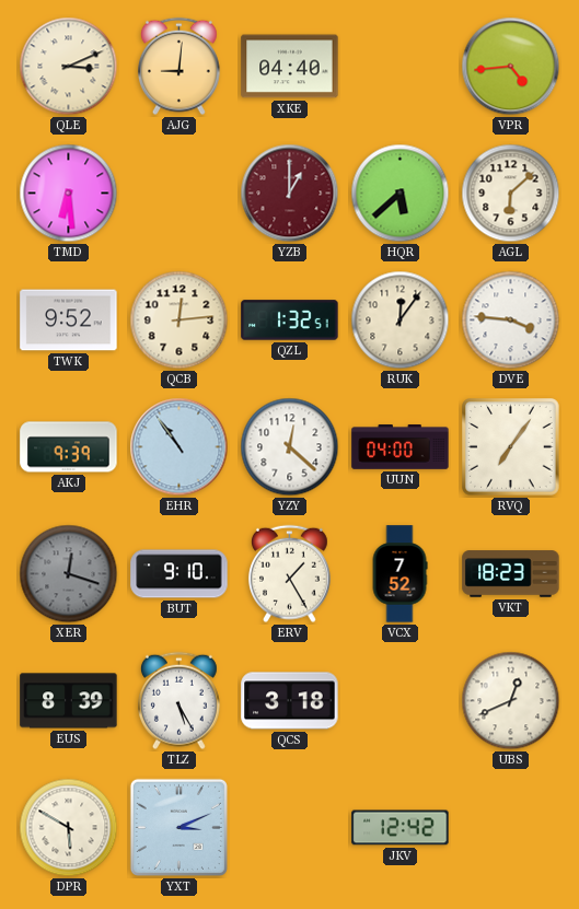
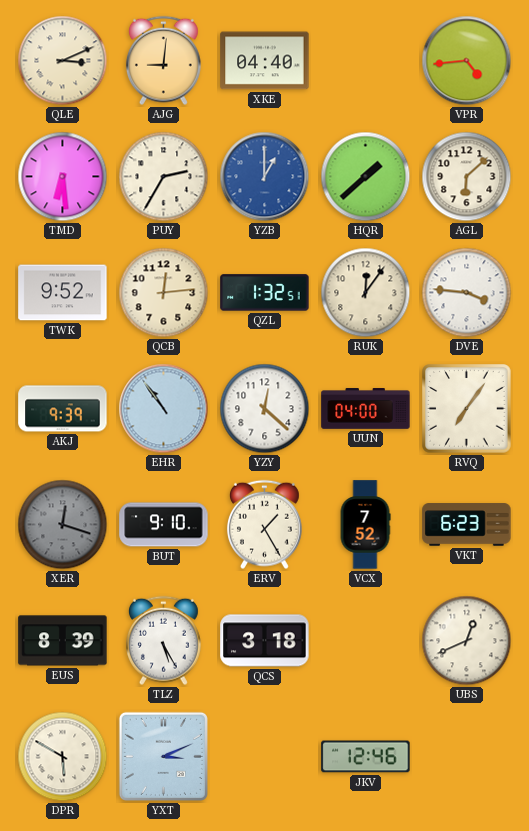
PUY: none -> 2:35 (164, 177)
YZB dial: burgundy -> blue (265, 177)
HQR: 5:38 -> 1:38 (366, 177)
VKT: 18:23 -> 6:23 (467, 525)
JKV: 12:42 -> 12:46 (366, 757)
